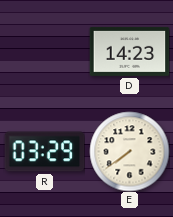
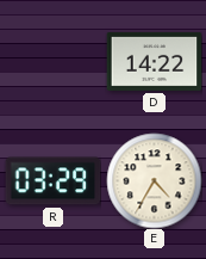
D: 14:23 -> 14:22 (154, 61)
E: 7:39 -> 4:35 (154, 180)
